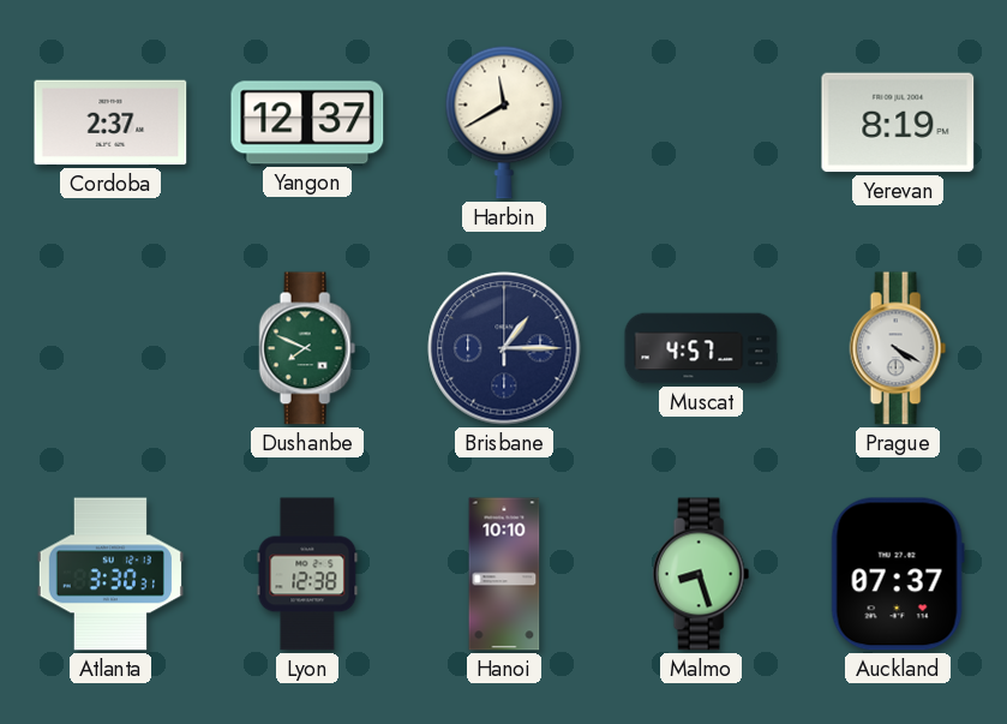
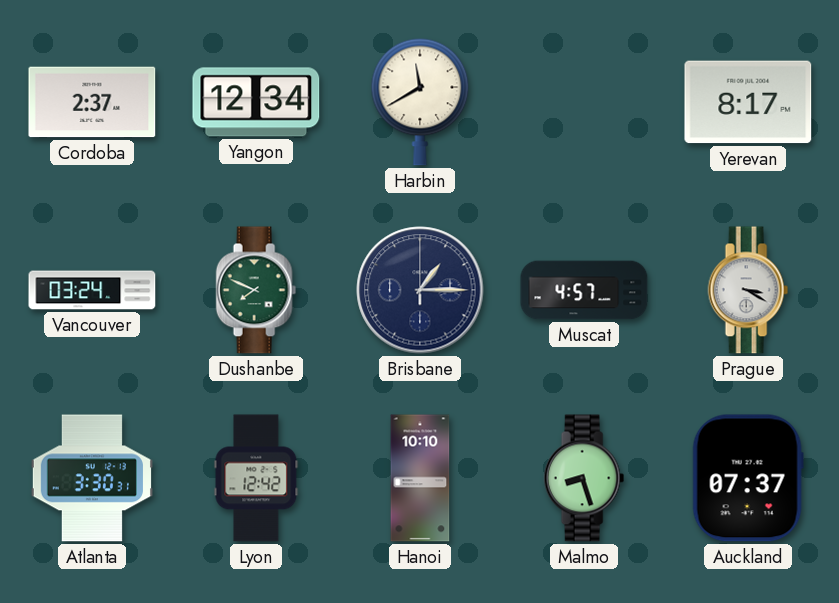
Yangon: 12:37 -> 12:34 (256, 102)
Yerevan: 8:19 -> 8:17 (748, 102)
Vancouver: none -> 03:24 (92, 290)
Prague: 4:20 -> 3:20 (748, 290)
Lyon: 12:38 -> 12:42 (256, 478)
